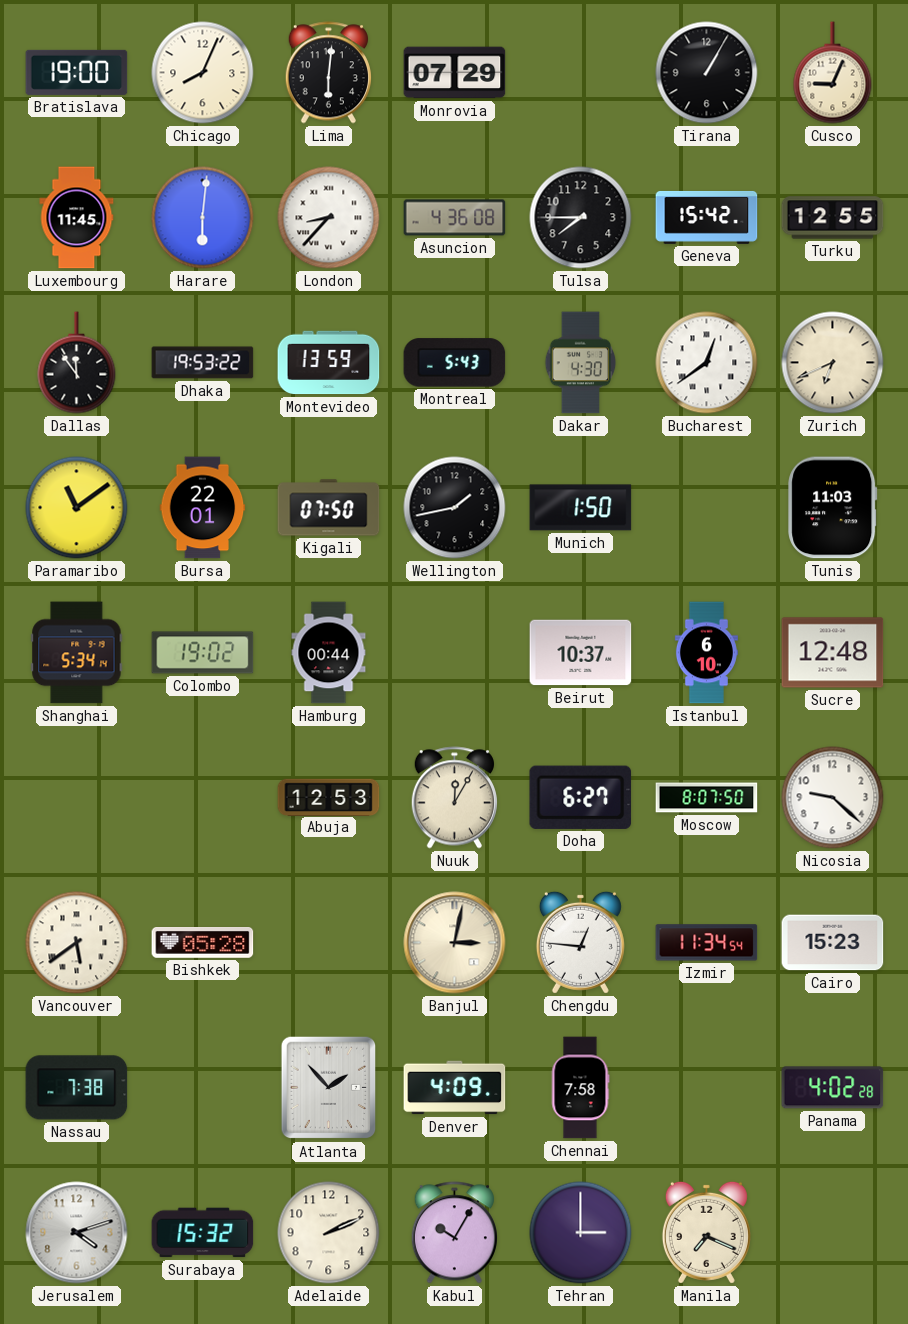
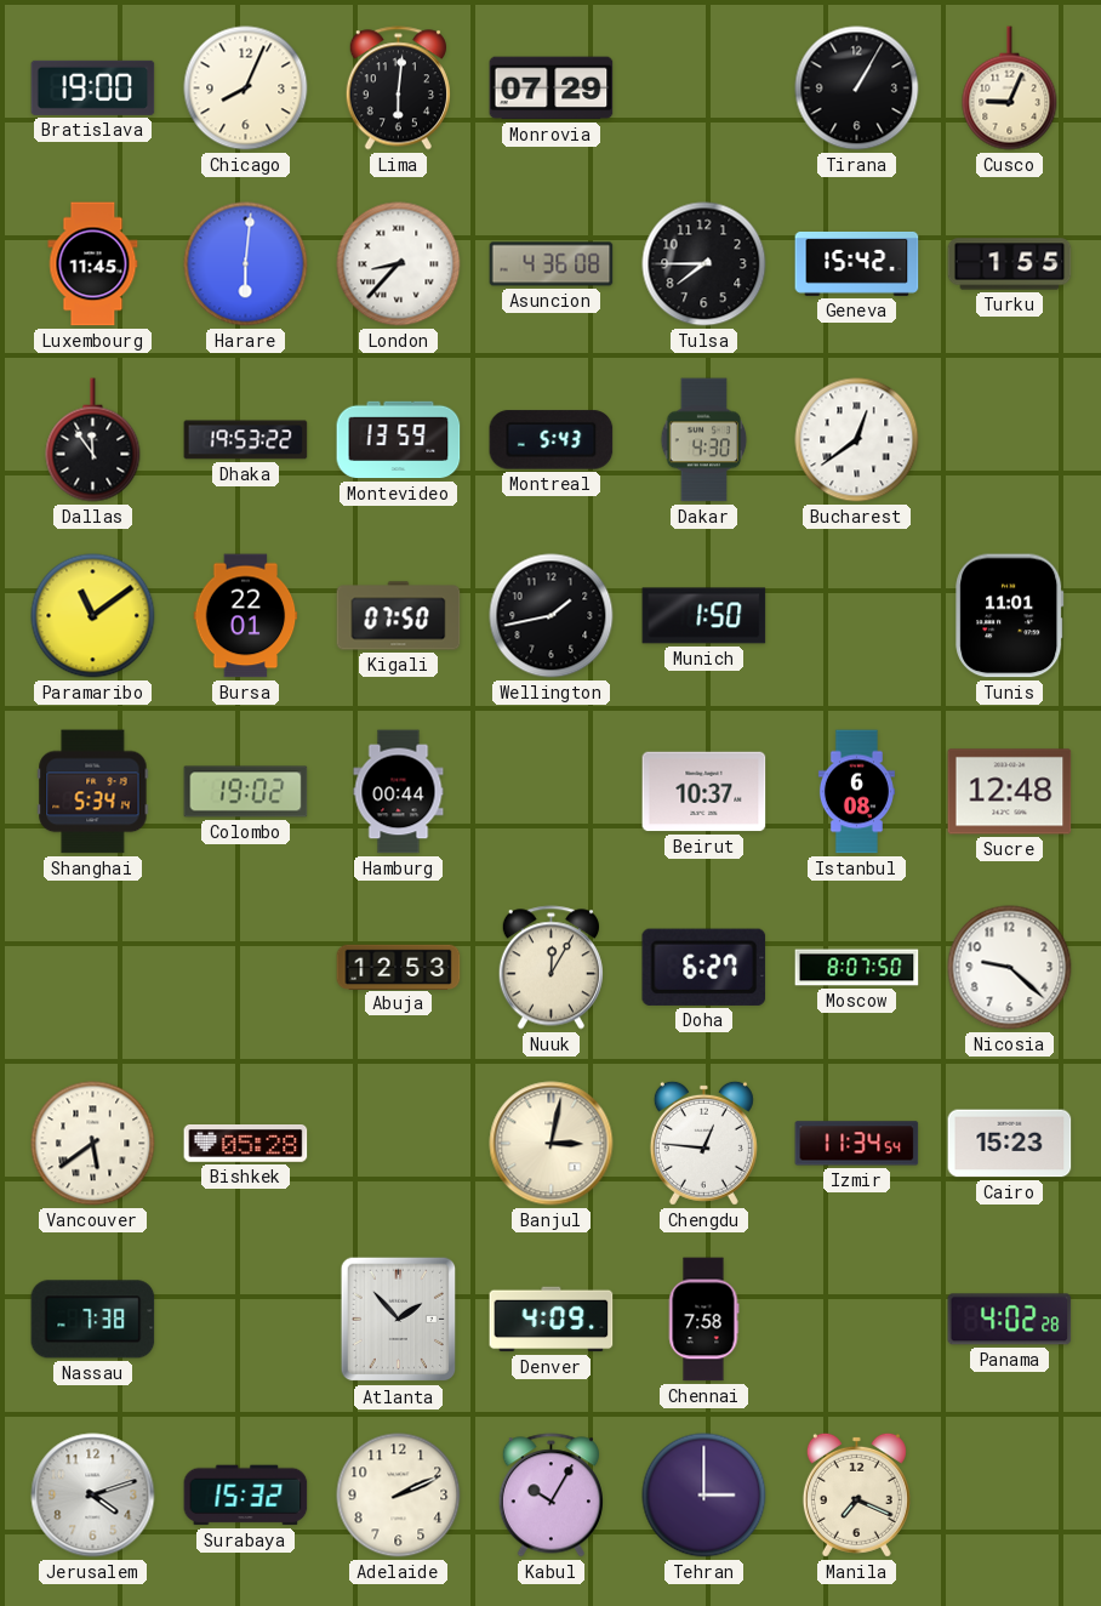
Turku: 12:55 -> 1:55 (1010, 264)
Zurich: 6:41 -> none (833, 363)
Tunis: 11:03 -> 11:01 (1010, 616)
Istanbul: 6:10 -> 6:08 (856, 792)
